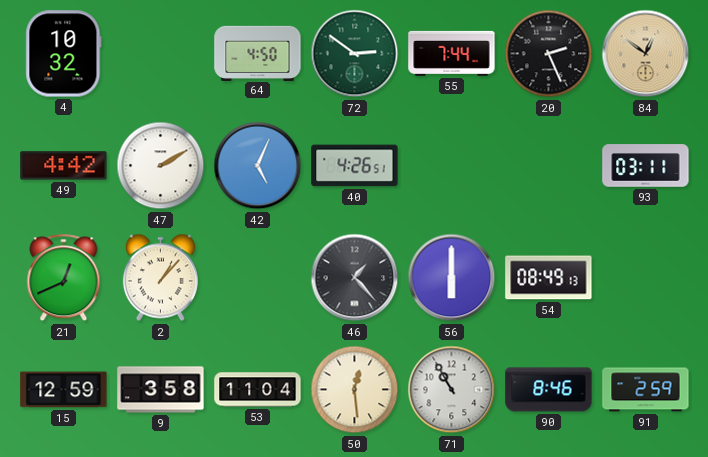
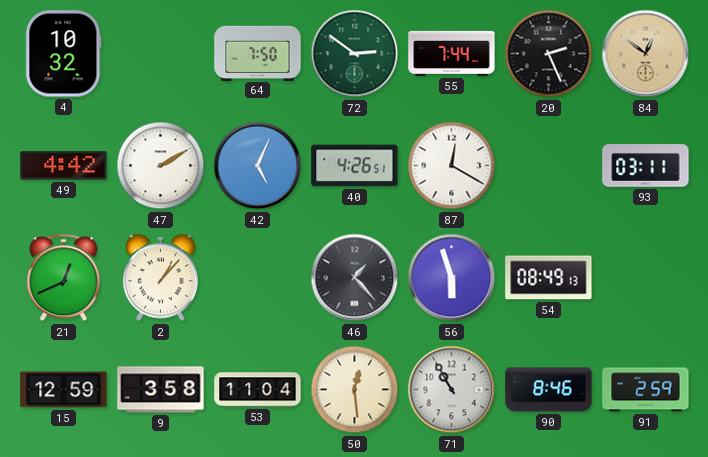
64: 4:50 -> 7:50 (258, 53)
87: none -> 12:20 (452, 166)
56: 6:00 -> 5:57 (452, 278)
